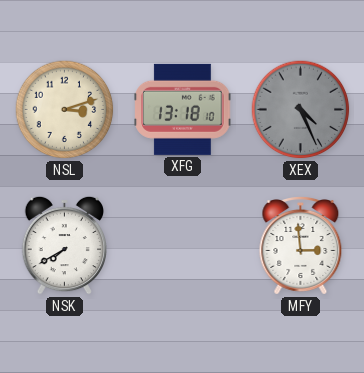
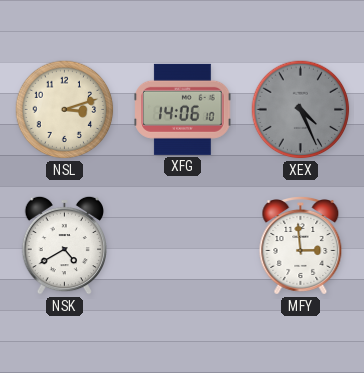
XFG: 13:18 -> 14:06 (183, 109)
NSK: 7:40 -> 4:40 (64, 245)
